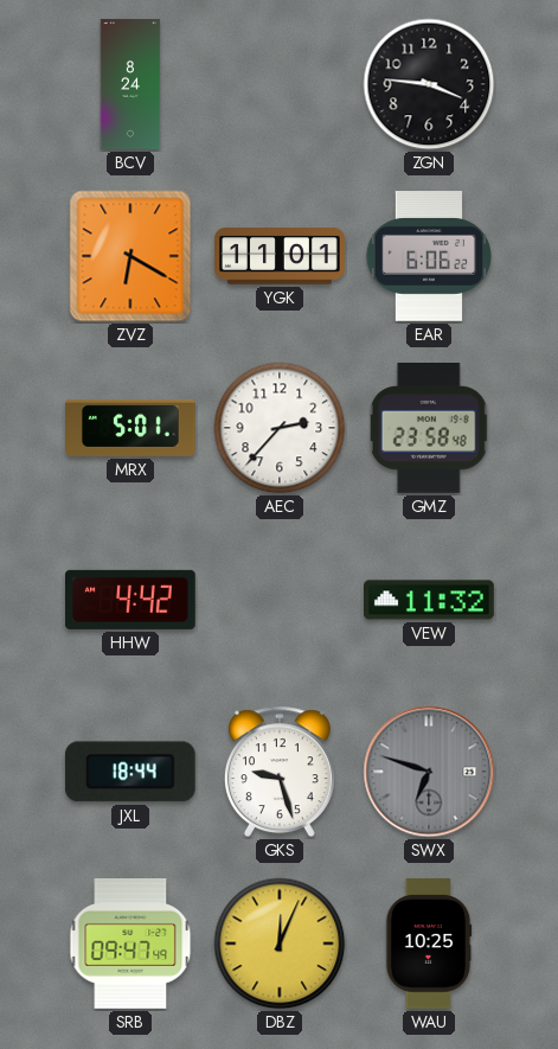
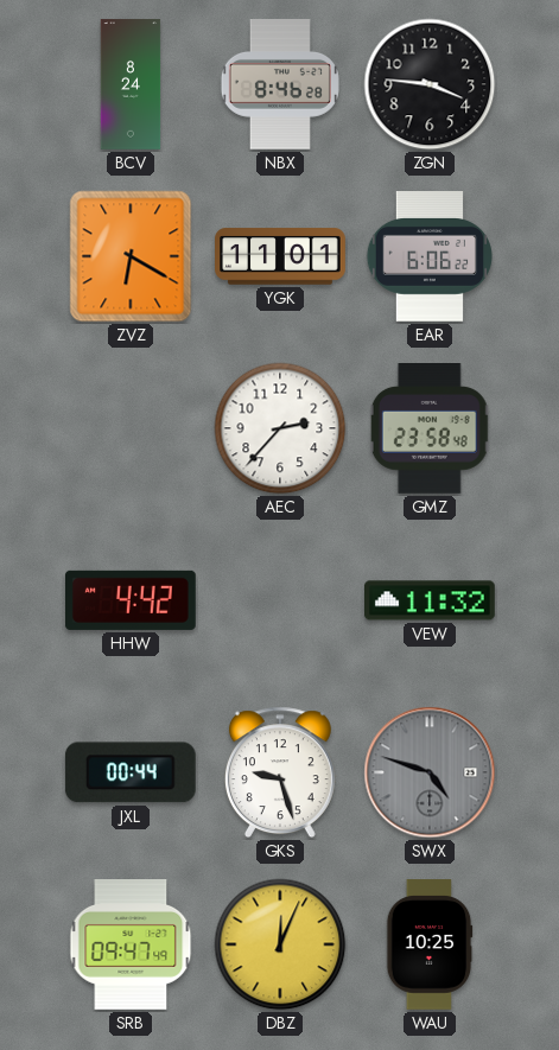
NBX: none -> 8:46 (280, 84)
MRX: 5:01 -> none (132, 428)
JXL: 18:44 -> 00:44 (131, 772)
SWX: 6:48 -> 4:48 (430, 772)
